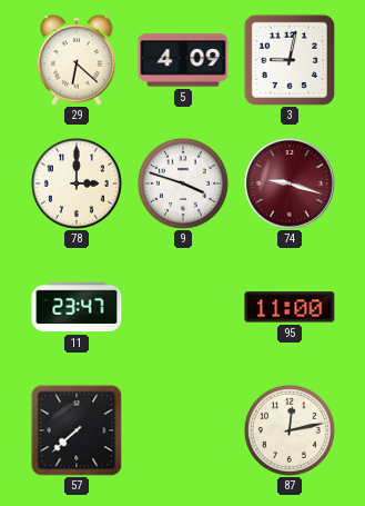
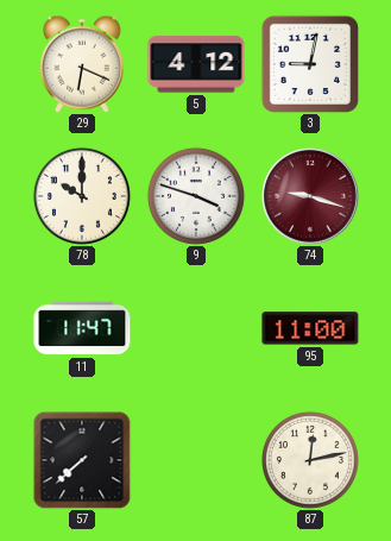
29: 6:22 -> 6:19 (82, 64)
5: 4:09 -> 4:12 (196, 64)
78: 3:00 -> 10:00 (82, 196)
11: 23:47 -> 11:47 (82, 328)
